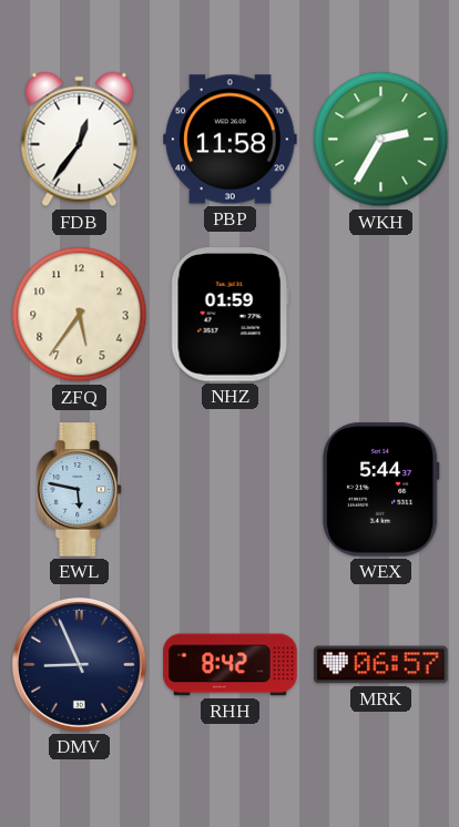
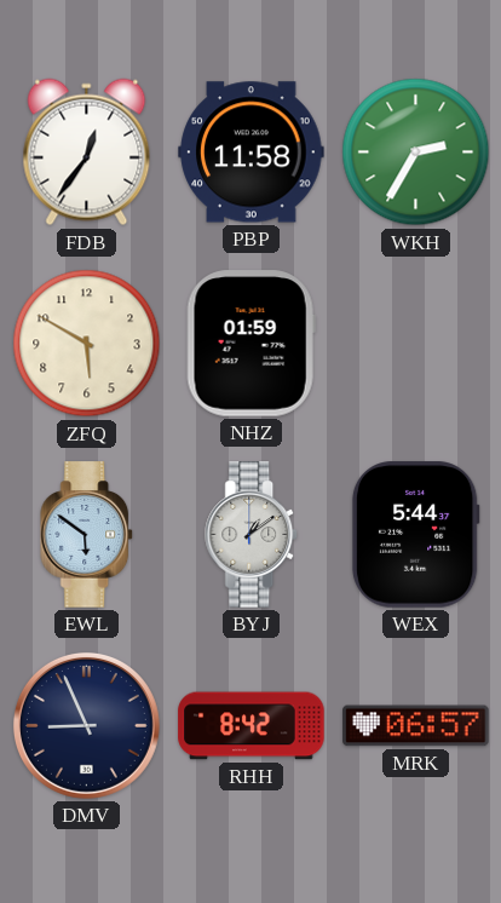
ZFQ: 5:36 -> 5:50 (87, 344)
EWL: 5:47 -> 5:51 (87, 535)
BYJ: none -> 1:09 (252, 535)
